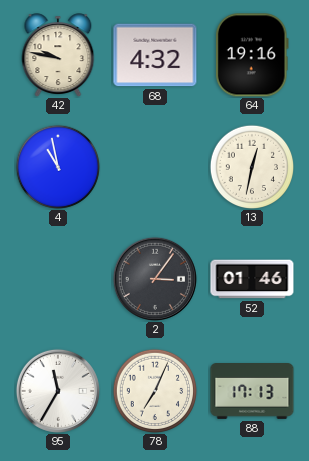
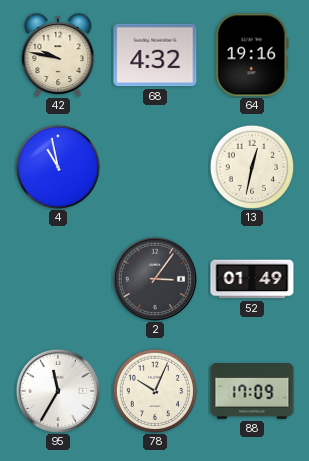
52: 01:46 -> 01:49 (252, 279)
78: 7:04 -> 10:04 (155, 391)
88: 17:13 -> 17:09 (252, 392)
